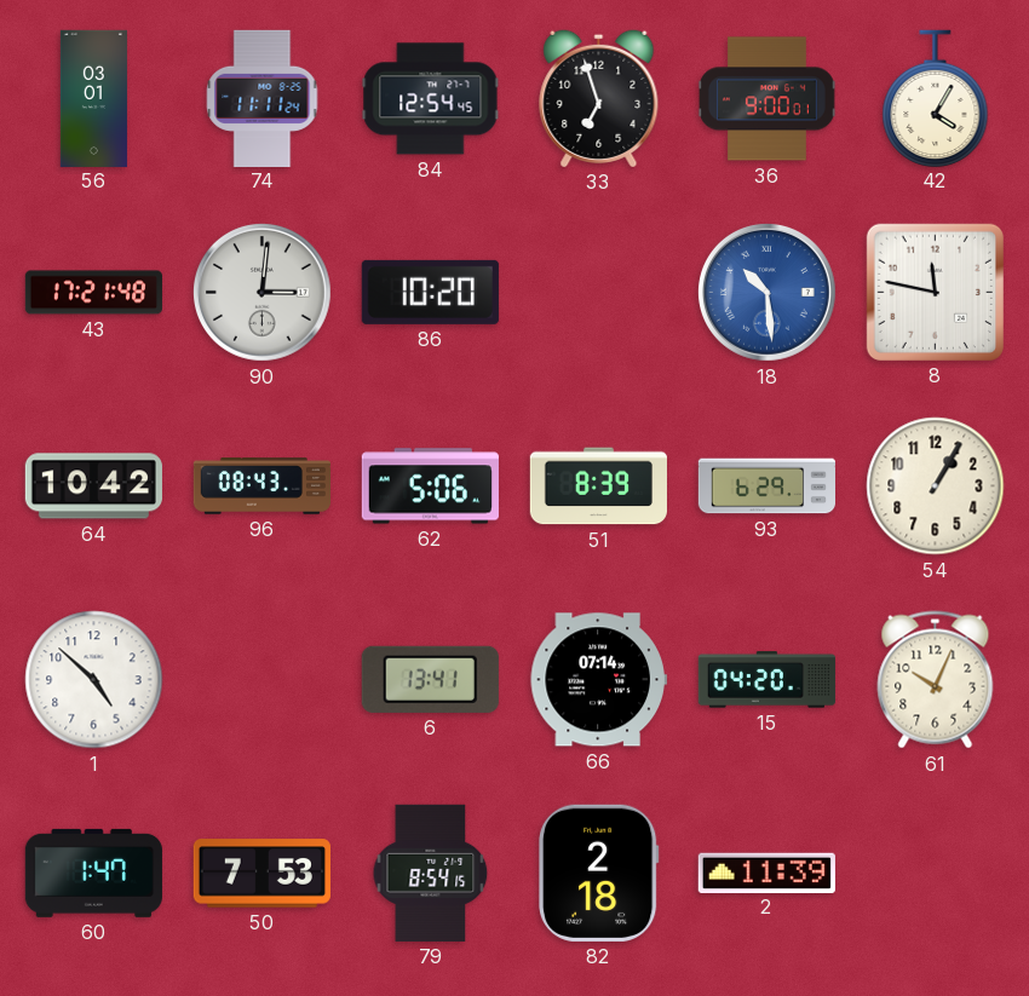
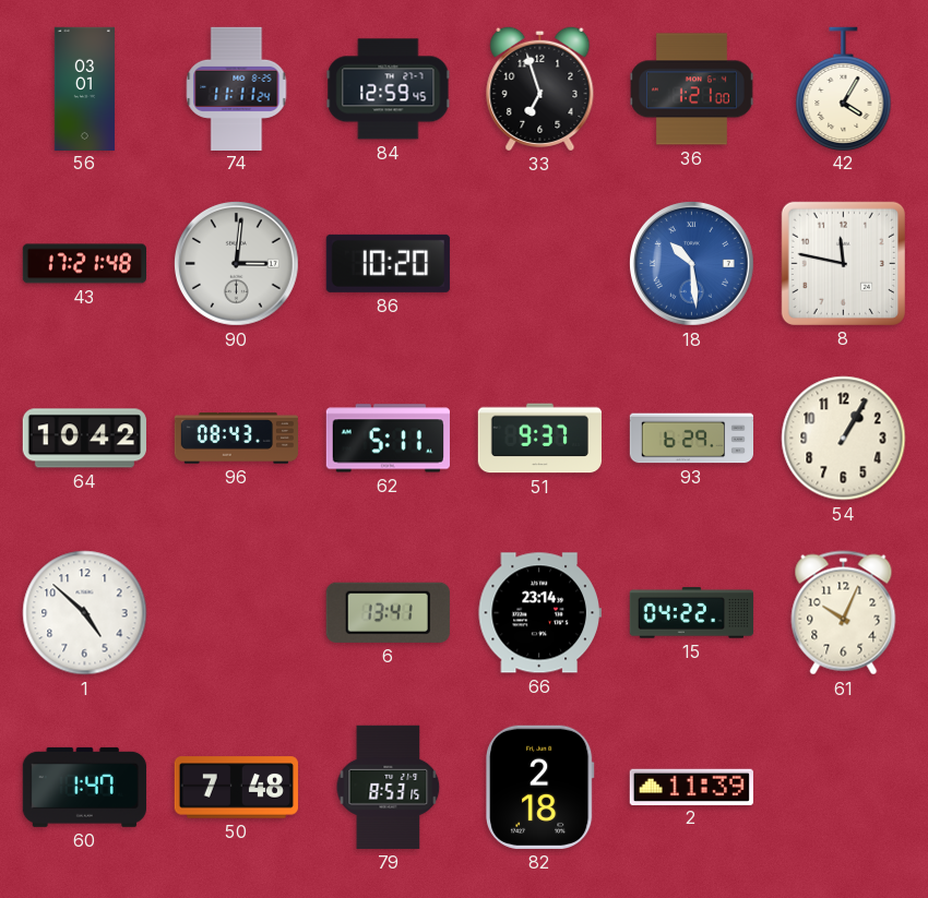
84: 12:54 -> 12:59 (389, 89)
36: 9:00 -> 1:21 (692, 89)
62: 5:06 -> 5:11 (388, 439)
51: 8:39 -> 9:37 (539, 439)
66: 07:14 -> 23:14 (539, 613)
15: 04:20 -> 04:22 (691, 613)
50: 7:53 -> 7:48 (236, 788)
79: 8:54 -> 8:53 (389, 787)
